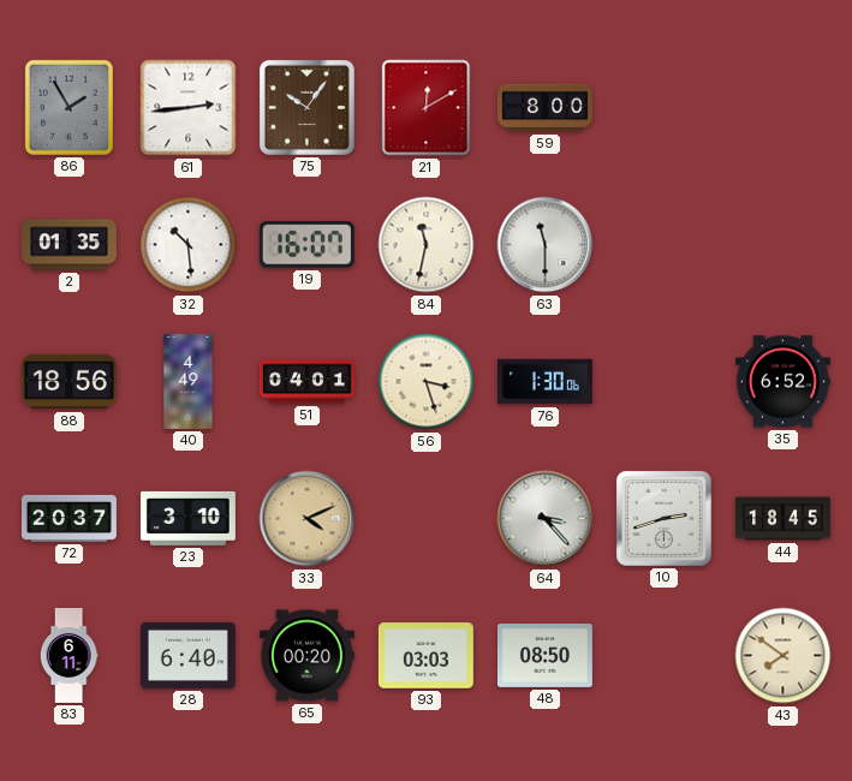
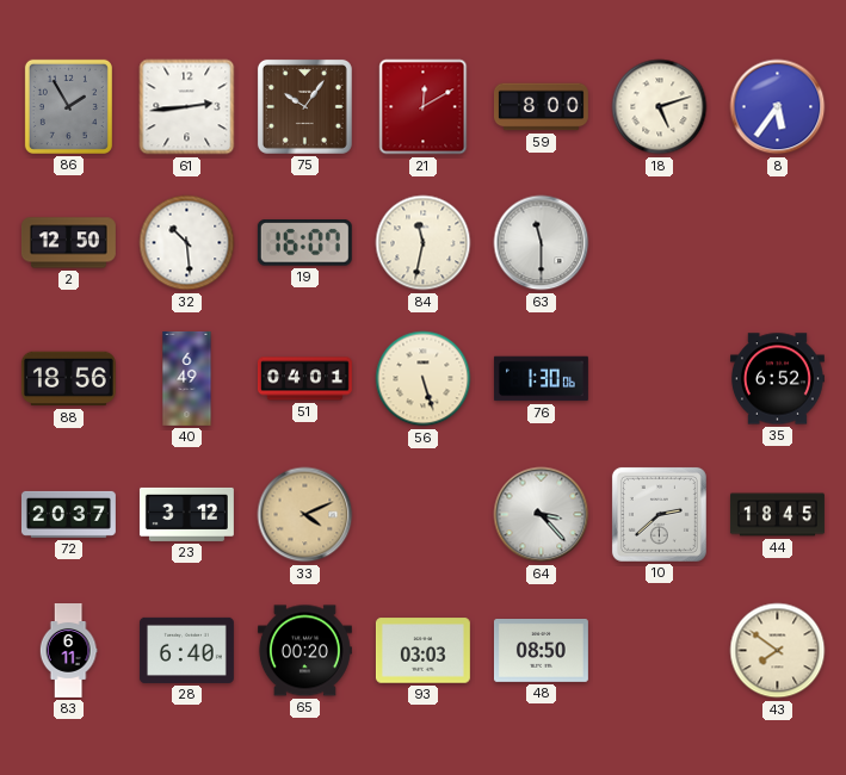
18: none -> 5:12 (660, 107)
8: none -> 5:36 (778, 107)
2: 01:35 -> 12:50 (68, 243)
40: 4:49 -> 6:49 (187, 378)
56: 3:27 -> 5:27 (424, 379)
23: 3:10 -> 3:12 (186, 514)
10: 2:42 -> 2:38 (659, 514)
